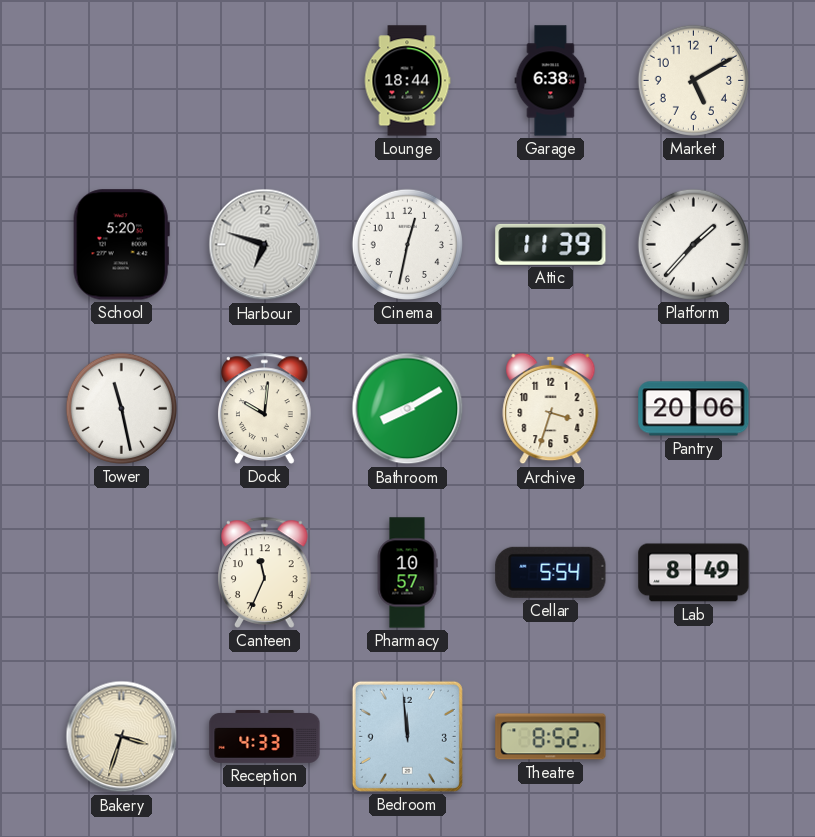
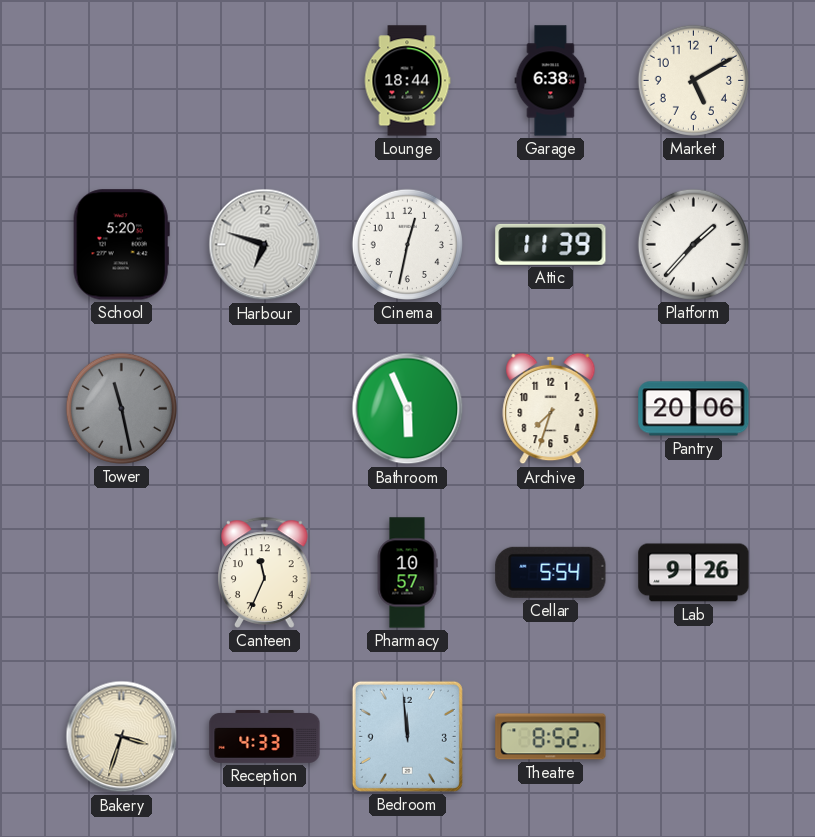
Tower dial: white -> grey (121, 408)
Dock: 10:01 -> none (265, 408)
Bathroom: 8:10 -> 5:56 (408, 409)
Archive: 3:33 -> 7:33 (551, 409)
Lab: 8:49 -> 9:26 (694, 573)
